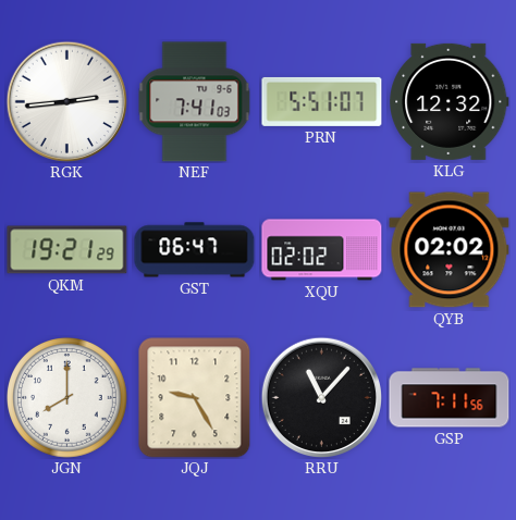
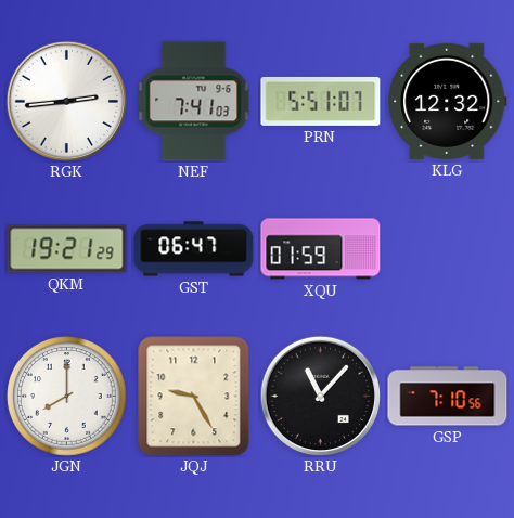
XQU: 02:02 -> 01:59 (321, 249)
QYB: 02:02 -> none (450, 250)
GSP: 7:11 -> 7:10 (448, 397)
